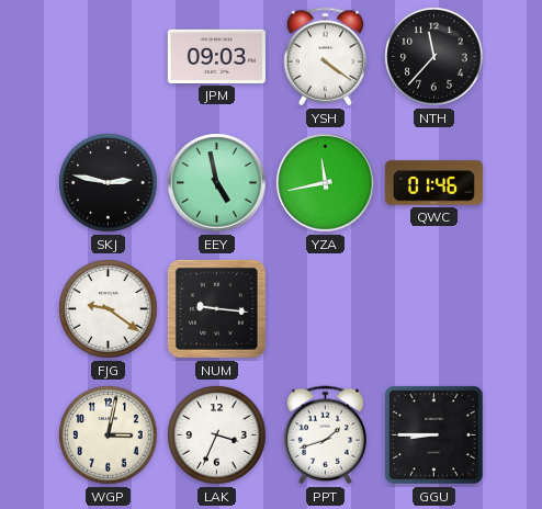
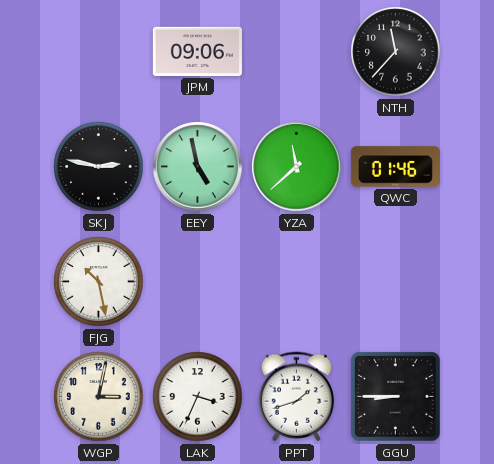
JPM: 09:03 -> 09:06 (197, 51)
YSH: 4:21 -> none (326, 57)
YZA: 11:43 -> 11:38 (297, 167)
FJG: 9:21 -> 10:28 (99, 282)
NUM: 9:16 -> none (216, 308)
